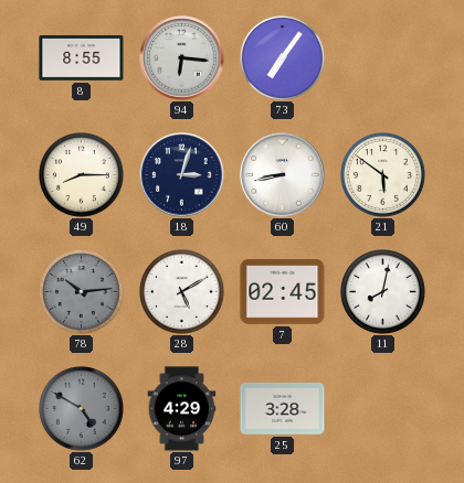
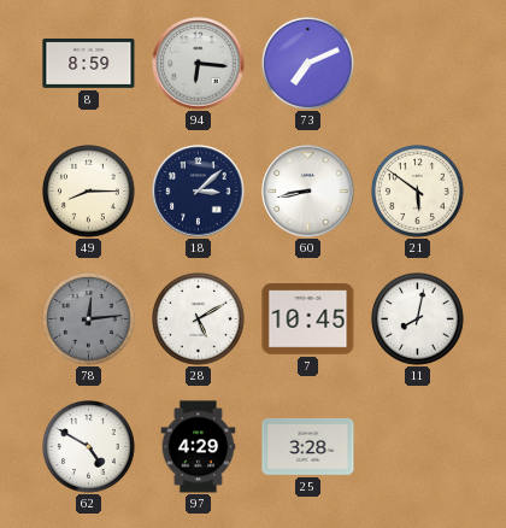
8: 8:55 -> 8:59 (89, 63)
73: 7:06 -> 7:11 (308, 64)
18: 3:03 -> 3:08 (199, 192)
78: 10:14 -> 12:14 (89, 319)
7: 02:45 -> 10:45 (308, 319)
62 dial: grey -> white (89, 447)
